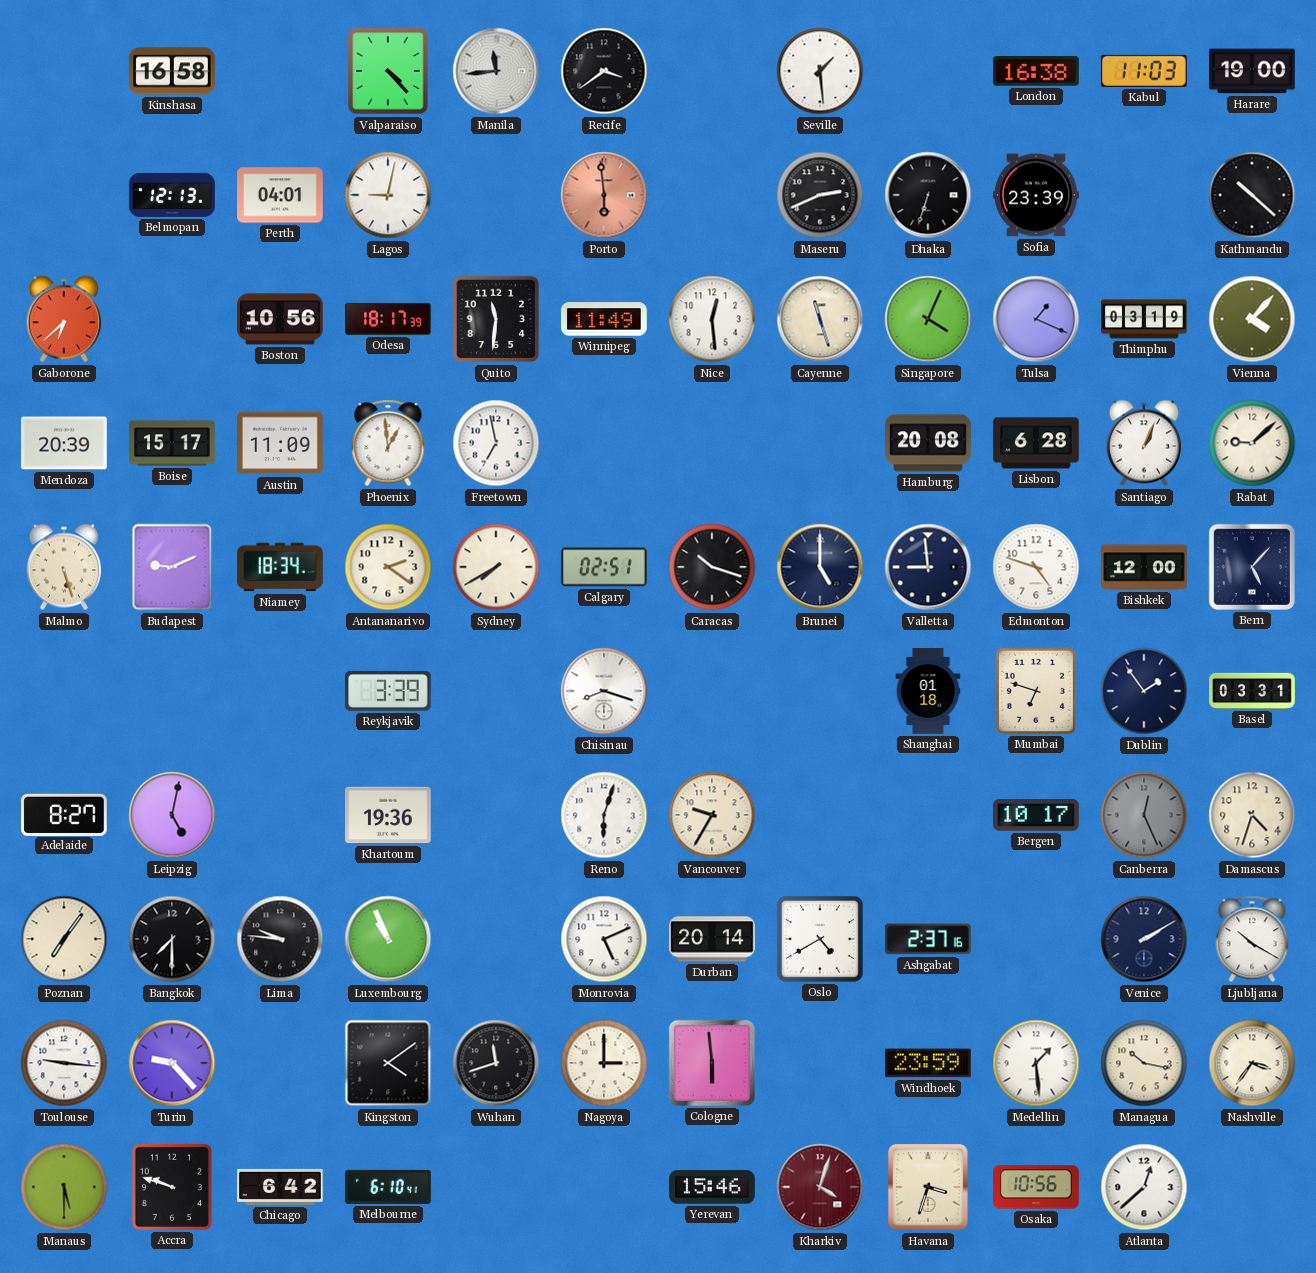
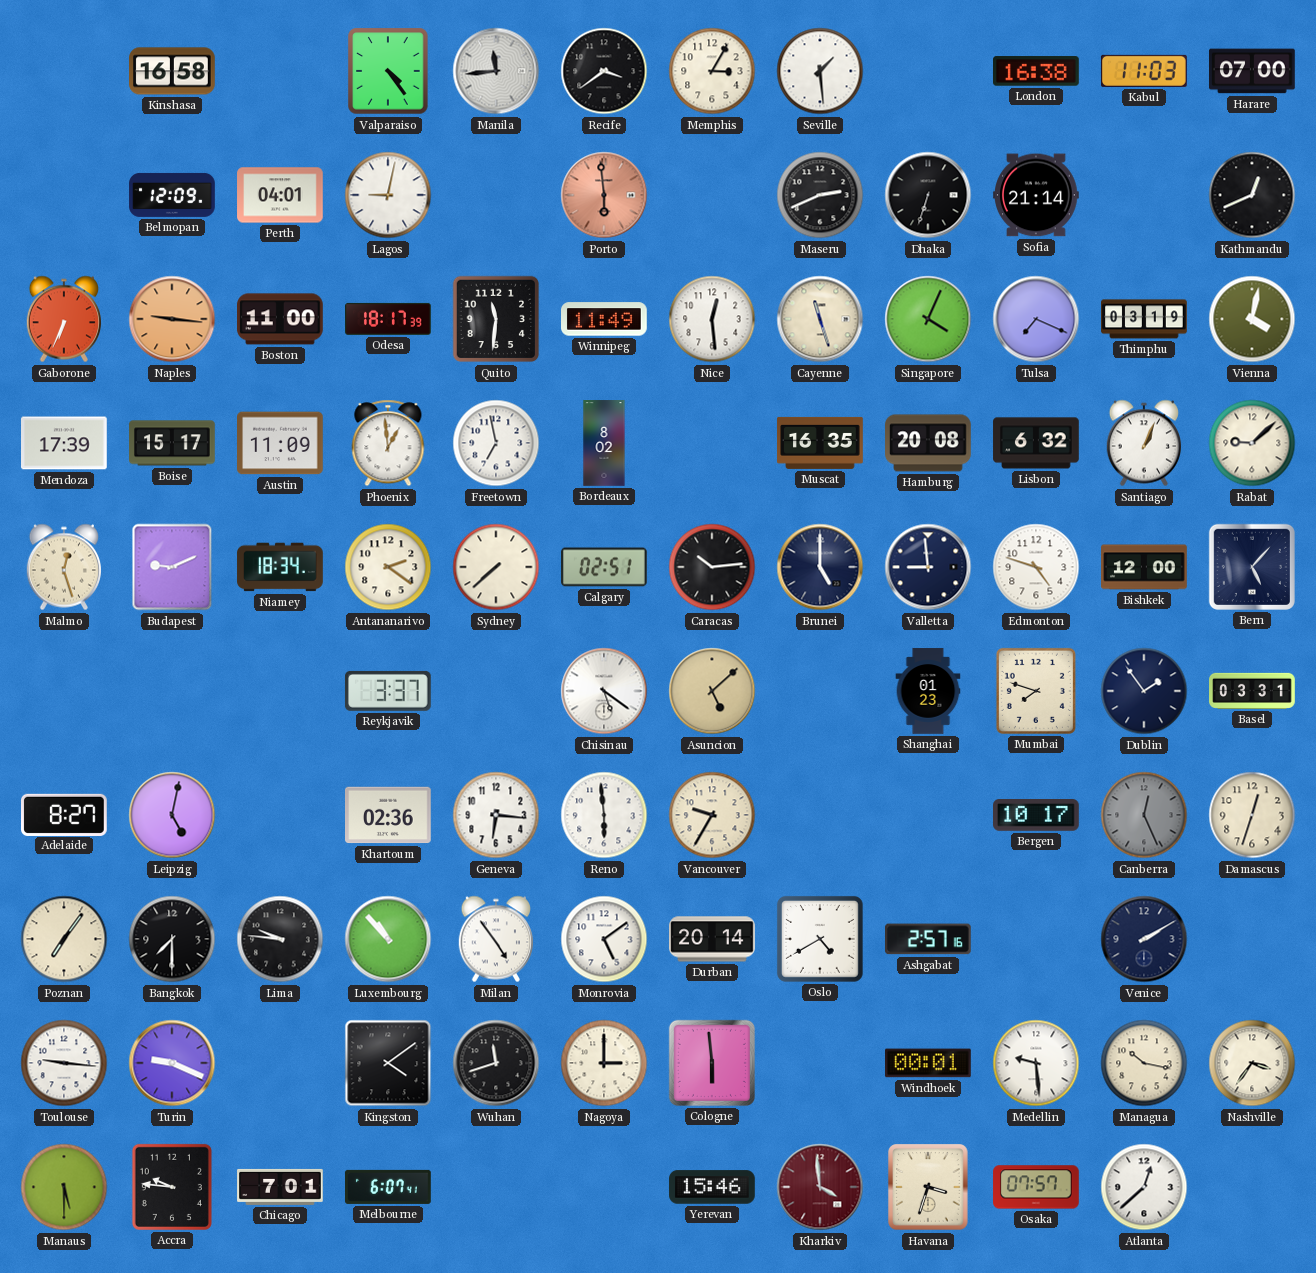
Valparaiso: 4:23 -> 4:24 (388, 71)
Memphis: none -> 3:05 (712, 71)
Harare: 19:00 -> 07:00 (1252, 71)
Belmopan: 12:13 -> 12:09 (172, 195)
Sofia: 23:39 -> 21:14 (1036, 195)
Kathmandu: 10:22 -> 12:41 (1252, 195)
Gaborone: 6:38 -> 6:34 (63, 319)
Naples: none -> 9:16 (172, 319)
Boston: 10:56 -> 11:00 (281, 319)
Tulsa: 1:19 -> 7:19 (1036, 319)
Vienna: 4:07 -> 4:02 (1252, 319)
Mendoza: 20:39 -> 17:39 (64, 443)
Bordeaux: none -> 8:02 (604, 443)
Muscat: none -> 16:35 (820, 443)
Lisbon: 6:28 -> 6:32 (1036, 443)
Malmo: 5:27 -> 12:27 (63, 567)
Sydney: 7:40 -> 7:38 (496, 567)
Caracas: 10:18 -> 10:14 (712, 567)
Reykjavik: 3:39 -> 3:37 (388, 691)
Chisinau: 8:18 -> 5:21 (604, 691)
Asuncion: none -> 5:08 (712, 691)
Shanghai: 01:18 -> 01:23 (928, 691)
Mumbai: 6:48 -> 7:48 (1036, 691)
Khartoum: 19:36 -> 02:36 (389, 815)
Geneva: none -> 6:16 (496, 815)
Reno: 6:03 -> 5:59 (604, 815)
Damascus: 4:33 -> 12:33 (1252, 815)
Luxembourg: 10:56 -> 10:53 (388, 939)
Milan: none -> 4:54 (495, 939)
Monrovia: 5:11 -> 5:09 (604, 939)
Ashgabat: 2:37 -> 2:57 (929, 939)
Ljubljana: 10:20 -> none (1252, 939)
Turin: 9:23 -> 9:19 (172, 1063)
Windhoek: 23:59 -> 00:01 (929, 1063)
Medellin: 1:29 -> 9:29 (1036, 1063)
Accra: 9:48 -> 9:46 (172, 1187)
Chicago: 6:42 -> 7:01 (280, 1187)
Melbourne: 6:10 -> 6:07 (389, 1187)
Kharkiv: 4:03 -> 3:59 (820, 1187)
Osaka: 10:56 -> 07:57 (1036, 1187)
